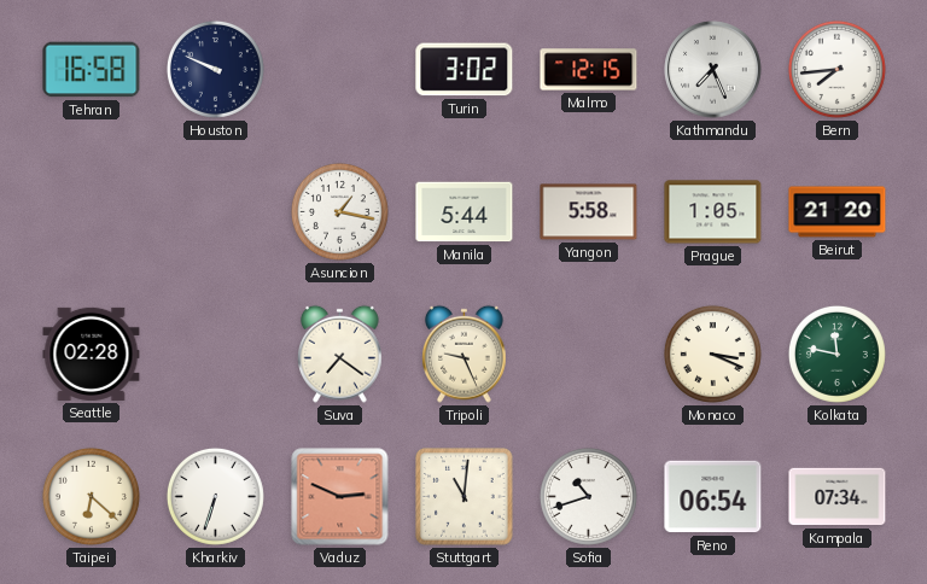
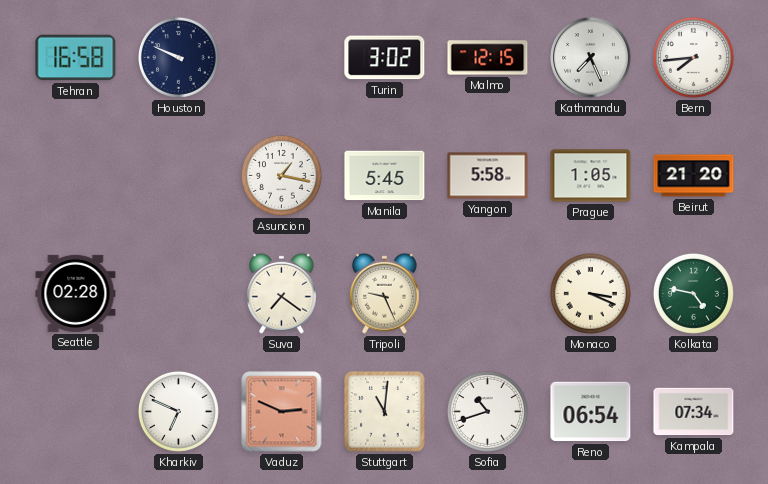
Manila: 5:44 -> 5:45 (385, 176)
Kolkata: 11:47 -> 4:47 (693, 293)
Taipei: 6:22 -> none (91, 496)
Kharkiv: 6:33 -> 6:49 (178, 411)
